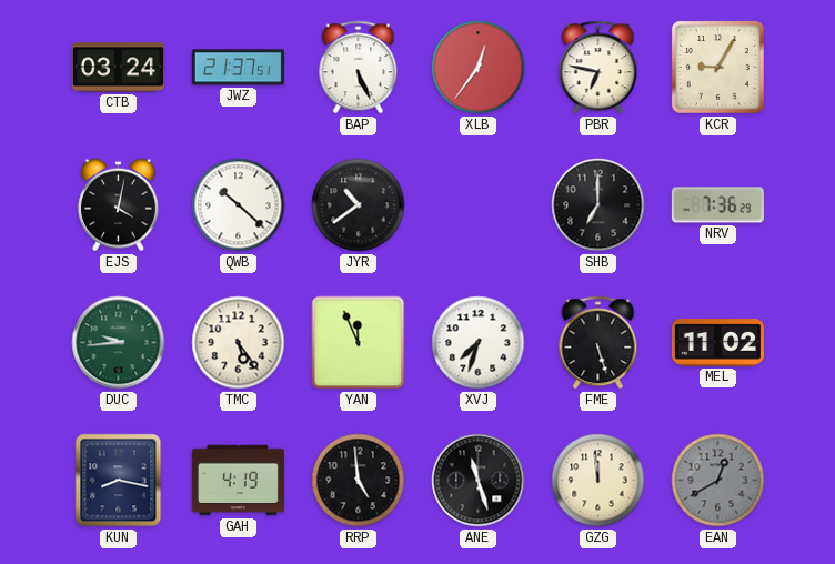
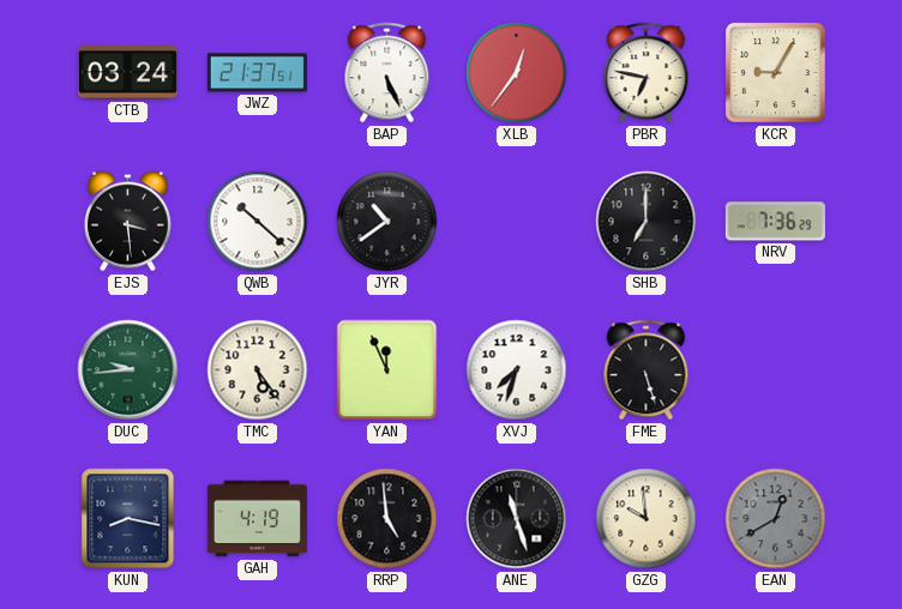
EJS: 4:02 -> 3:29 (128, 222)
MEL: 11:02 -> none (717, 343)
GZG: 11:59 -> 9:59 (647, 519)
